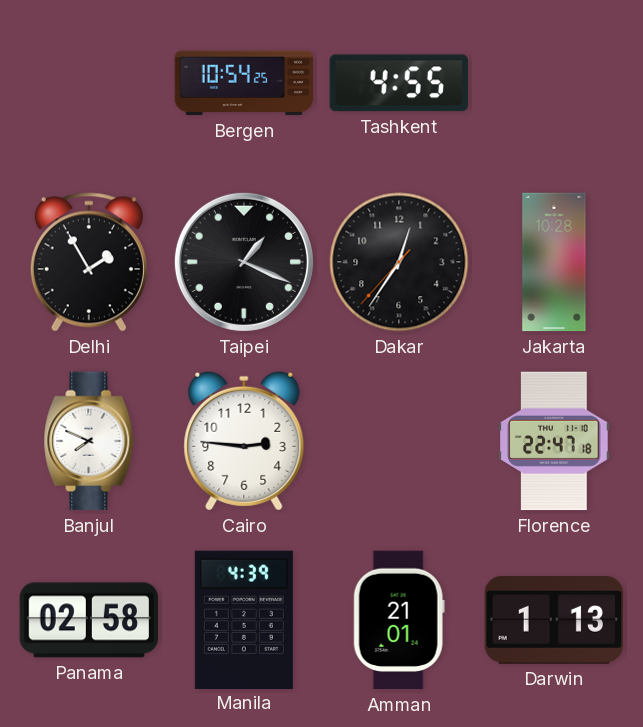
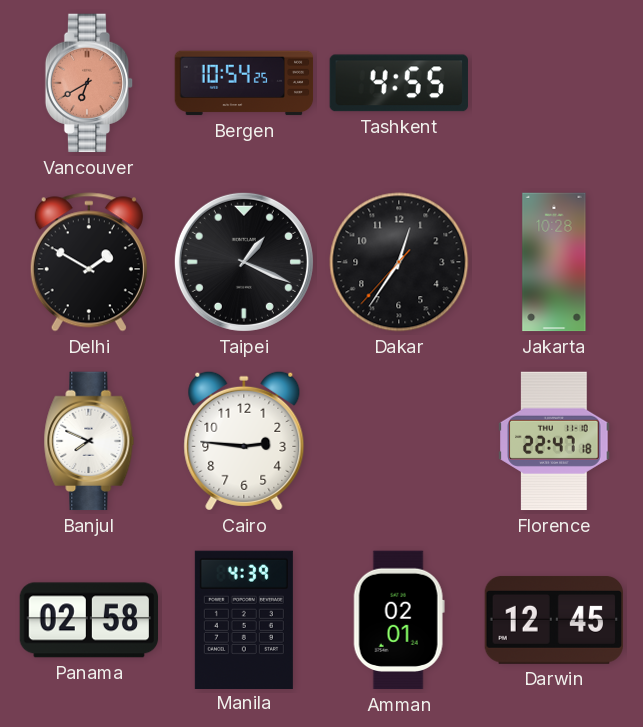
Vancouver: none -> 6:40 (89, 83)
Delhi: 1:55 -> 1:50 (89, 262)
Amman: 21:01 -> 02:01 (399, 620)
Darwin: 1:13 -> 12:45 (553, 620)
